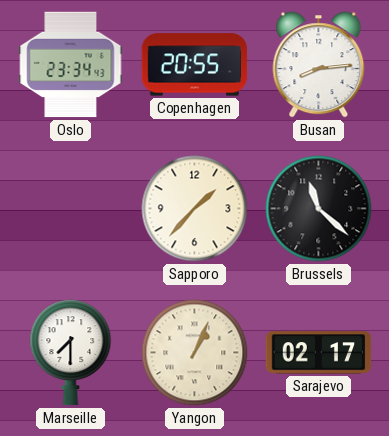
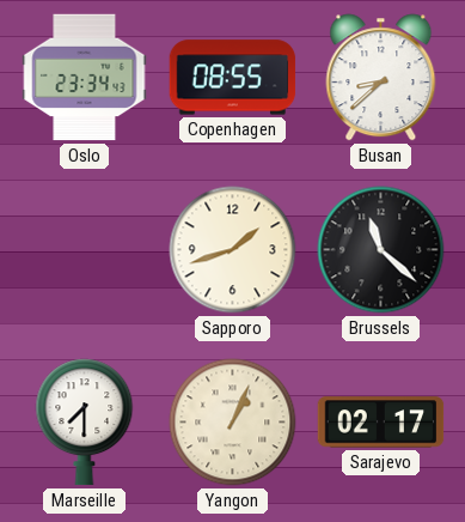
Copenhagen: 20:55 -> 08:55 (233, 78)
Busan: 8:14 -> 8:38 (381, 78)
Sapporo: 1:37 -> 1:42 (233, 250)
